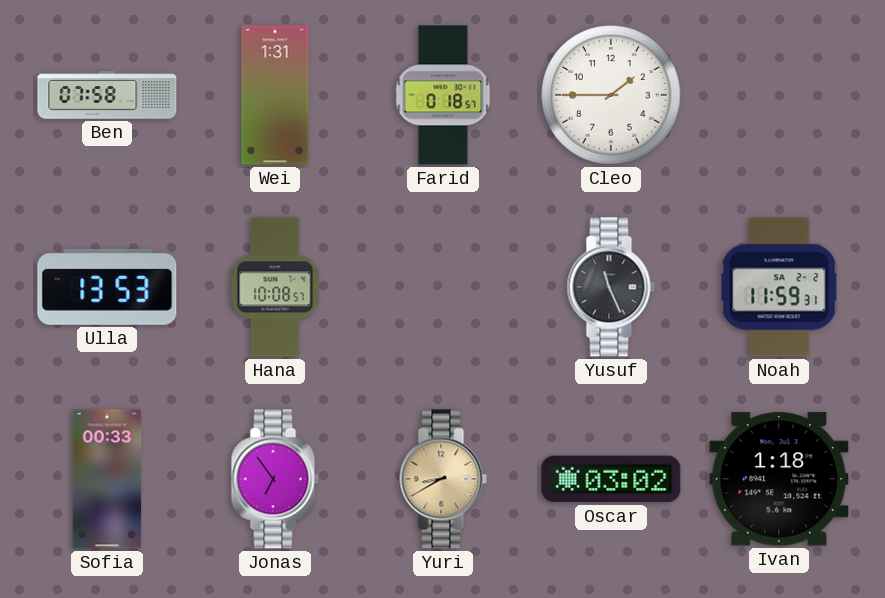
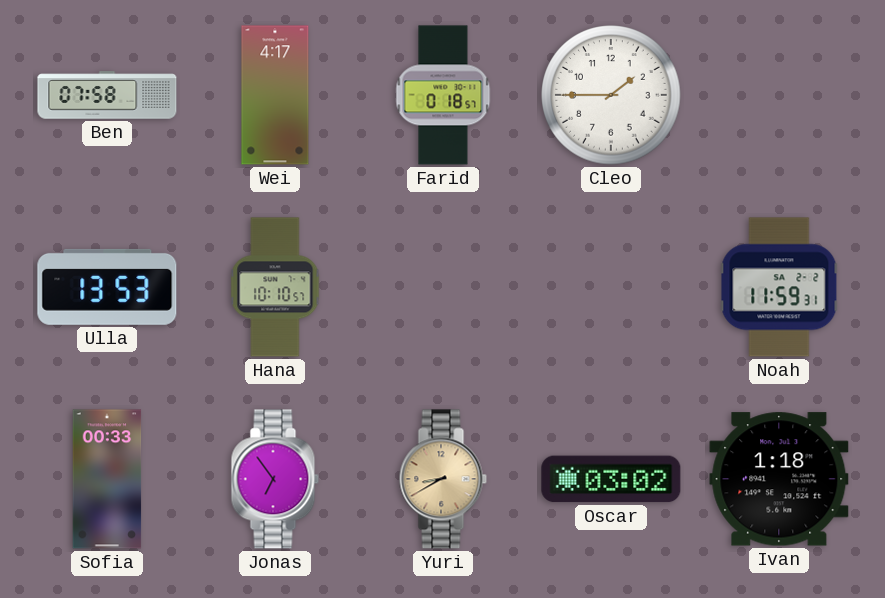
Wei: 1:31 -> 4:17 (275, 95)
Hana: 10:08 -> 10:10 (275, 287)
Yusuf: 11:26 -> none (611, 287)
